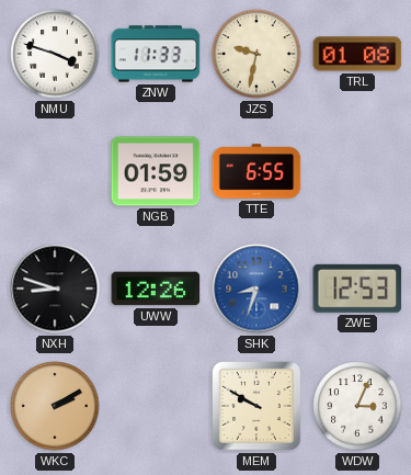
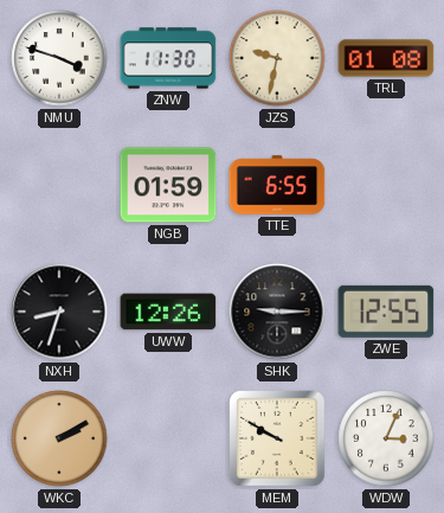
ZNW: 11:33 -> 11:30 (168, 58)
NXH: 8:48 -> 8:33 (59, 312)
SHK: 8:33 -> 9:15 (277, 312)
SHK dial: blue -> black (277, 312)
ZWE: 12:53 -> 12:55 (386, 312)
